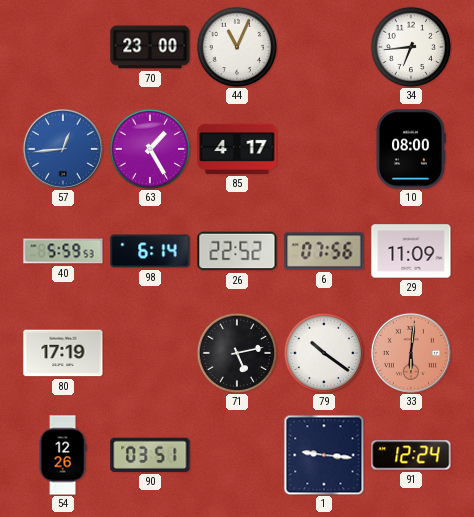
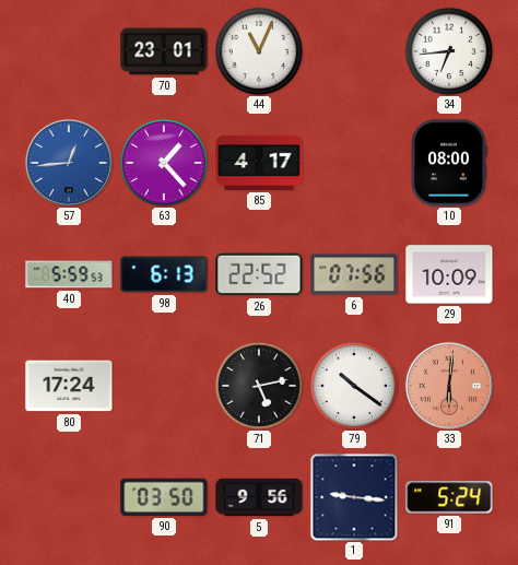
70: 23:00 -> 23:01 (164, 51)
63: 1:25 -> 1:23 (164, 163)
98: 6:14 -> 6:13 (164, 274)
29: 11:09 -> 10:09 (449, 274)
80: 17:19 -> 17:24 (69, 386)
54: 12:26 -> none (63, 455)
90: 03:51 -> 03:50 (164, 497)
5: none -> 9:56 (259, 497)
91: 12:24 -> 5:24 (449, 497)
